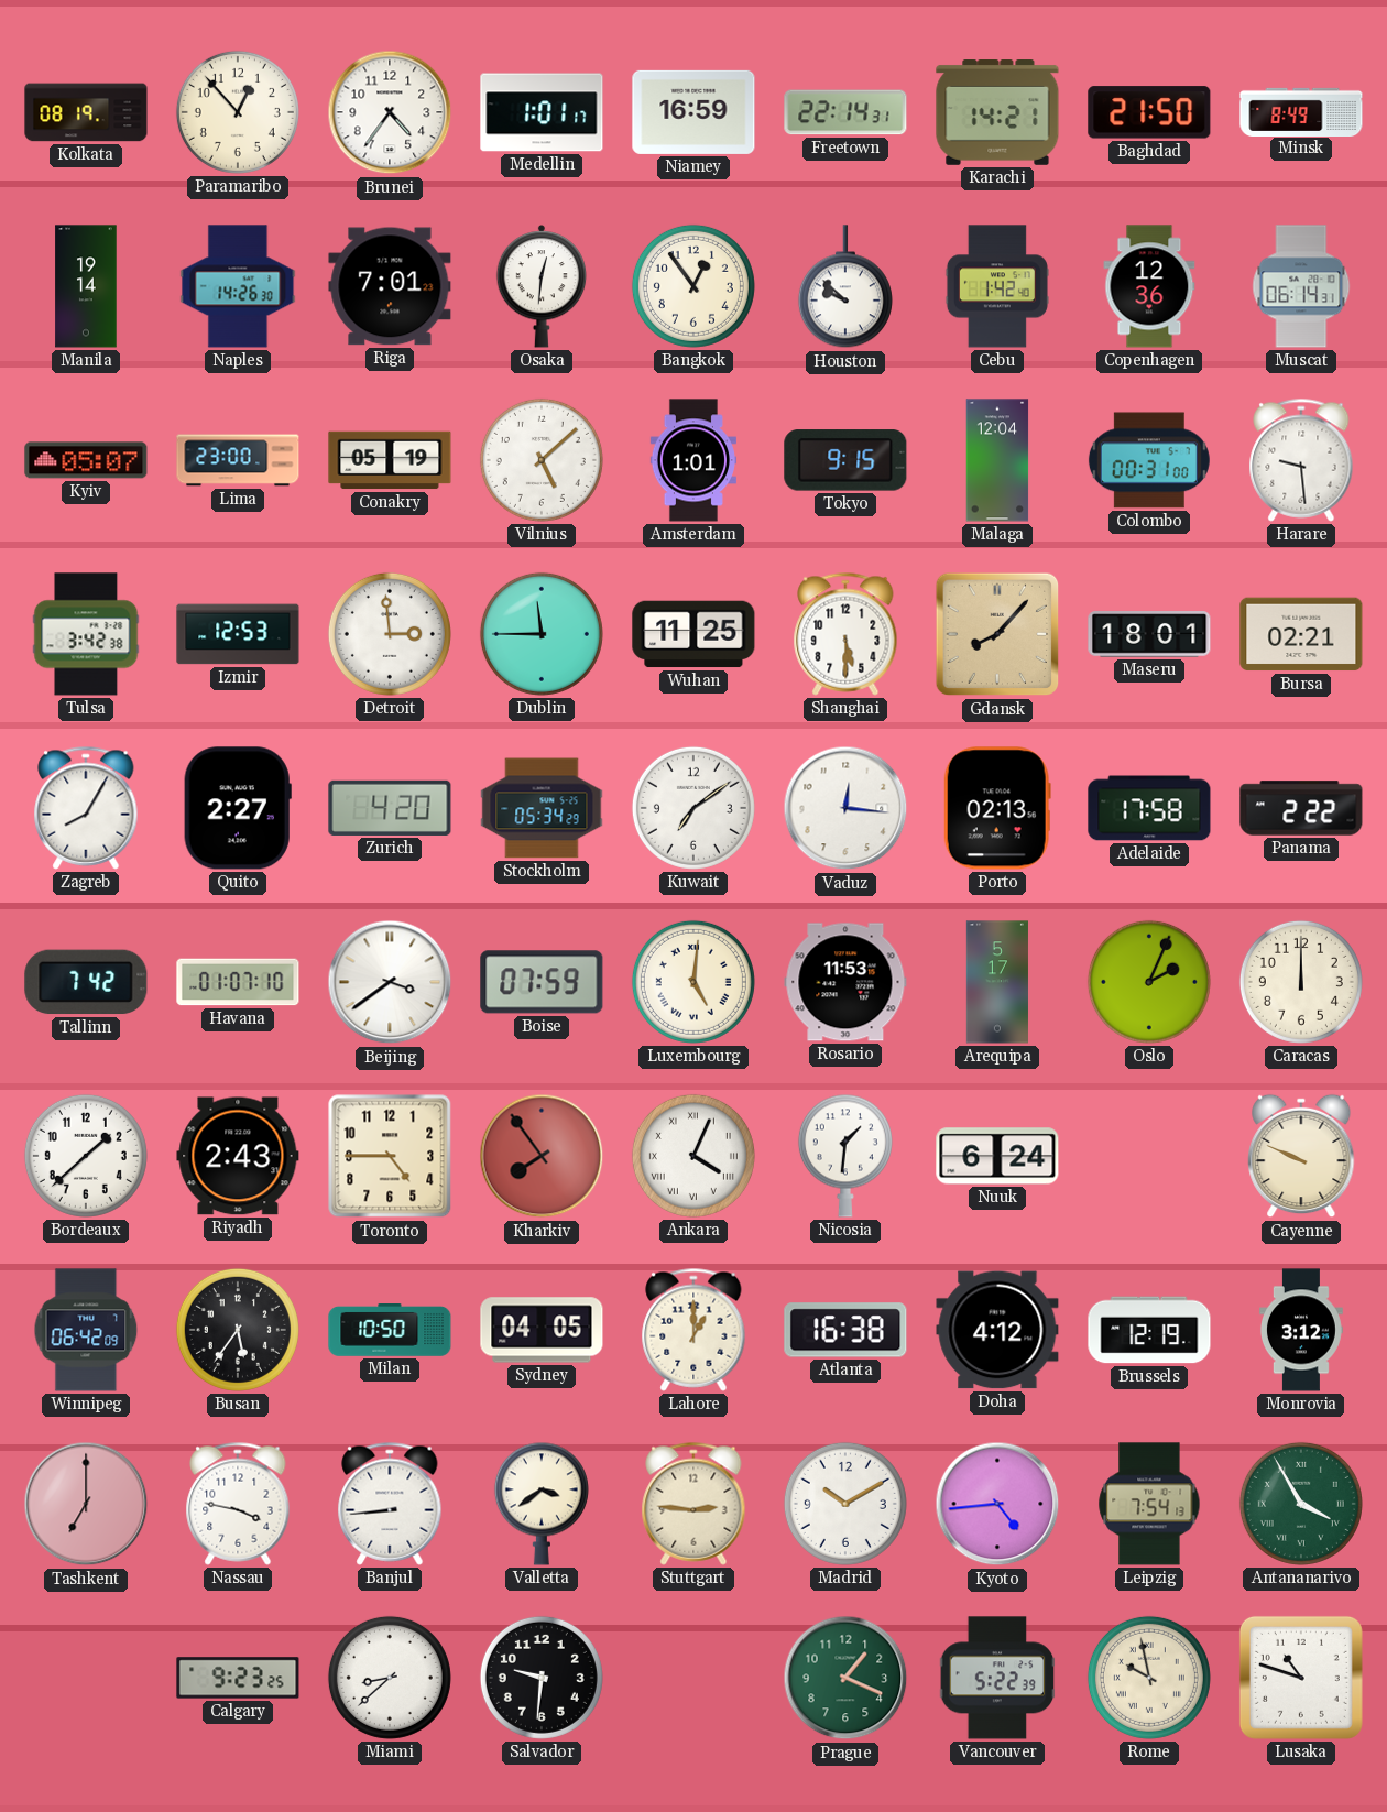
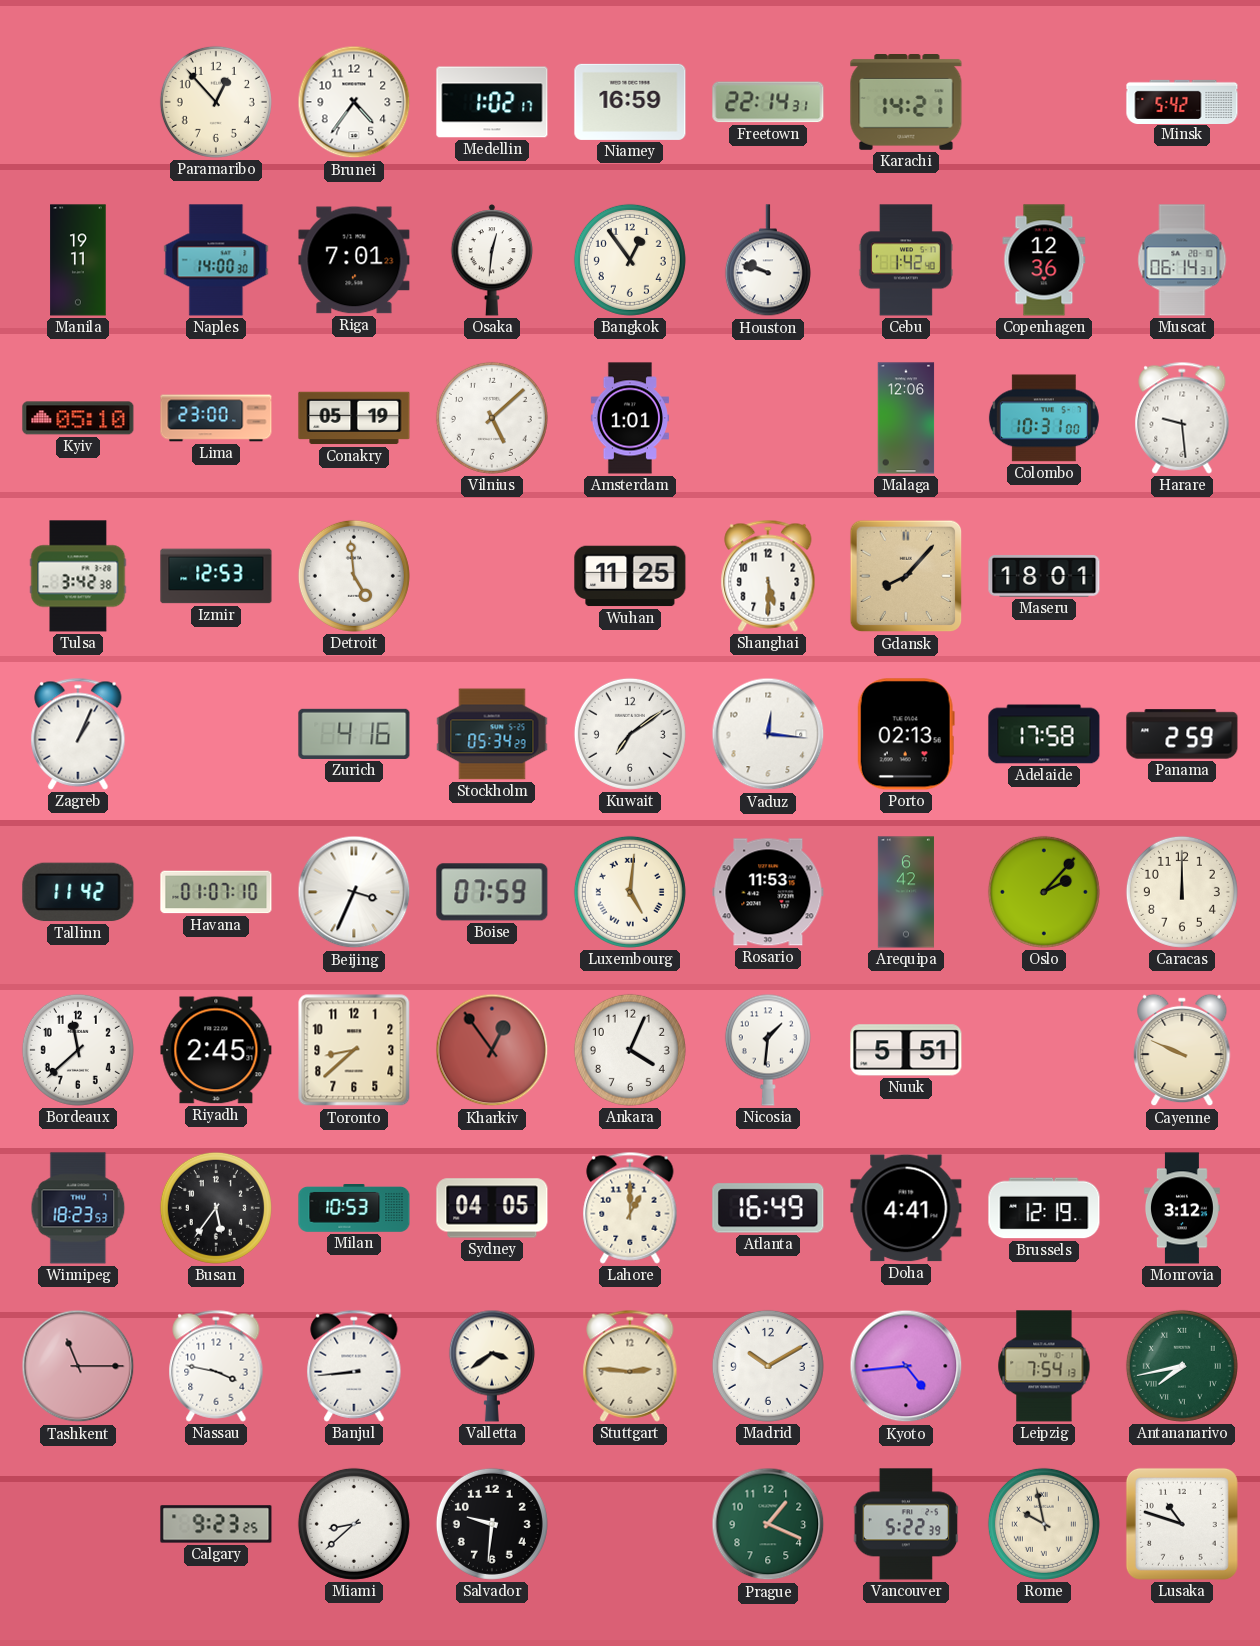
Kolkata: 08:19 -> none (86, 112)
Medellin: 1:01 -> 1:02 (492, 102)
Baghdad: 21:50 -> none (1149, 112)
Minsk: 8:49 -> 5:42 (1182, 101)
Manila: 19:14 -> 19:11 (78, 260)
Naples: 14:26 -> 14:00 (216, 260)
Houston: 9:52 -> 9:48 (768, 261)
Kyiv: 05:07 -> 05:10 (78, 418)
Tokyo: 9:15 -> none (845, 460)
Malaga: 12:04 -> 12:06 (906, 418)
Colombo: 00:31 -> 10:31 (1044, 418)
Detroit: 2:59 -> 4:59 (354, 576)
Dublin: 11:45 -> none (542, 634)
Bursa: 02:21 -> none (1301, 634)
Zagreb: 8:05 -> 1:04 (78, 734)
Quito: 2:27 -> none (238, 808)
Zurich: 4:20 -> 4:16 (354, 734)
Panama: 2:22 -> 2:59 (1182, 734)
Tallinn: 7:42 -> 11:42 (78, 892)
Beijing: 3:39 -> 3:34 (354, 892)
Arequipa: 5:17 -> 6:42 (906, 892)
Oslo: 2:04 -> 2:07 (1044, 892)
Bordeaux: 1:38 -> 11:38 (78, 1050)
Riyadh: 2:43 -> 2:45 (216, 1050)
Toronto: 4:45 -> 8:38 (354, 1050)
Kharkiv: 7:54 -> 12:54 (492, 1050)
Ankara numerals: Roman -> Arabic (630, 1050)
Nuuk: 6:24 -> 5:51 (906, 1050)
Winnipeg: 06:42 -> 18:23 (78, 1208)
Milan: 10:50 -> 10:53 (354, 1209)
Atlanta: 16:38 -> 16:49 (768, 1208)
Doha: 4:12 -> 4:41 (906, 1208)
Tashkent: 7:00 -> 11:15 (78, 1366)
Antananarivo: 3:55 -> 7:43 (1182, 1366)
